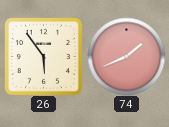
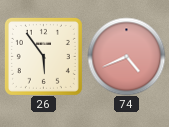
74: 1:41 -> 4:41 (126, 56)
